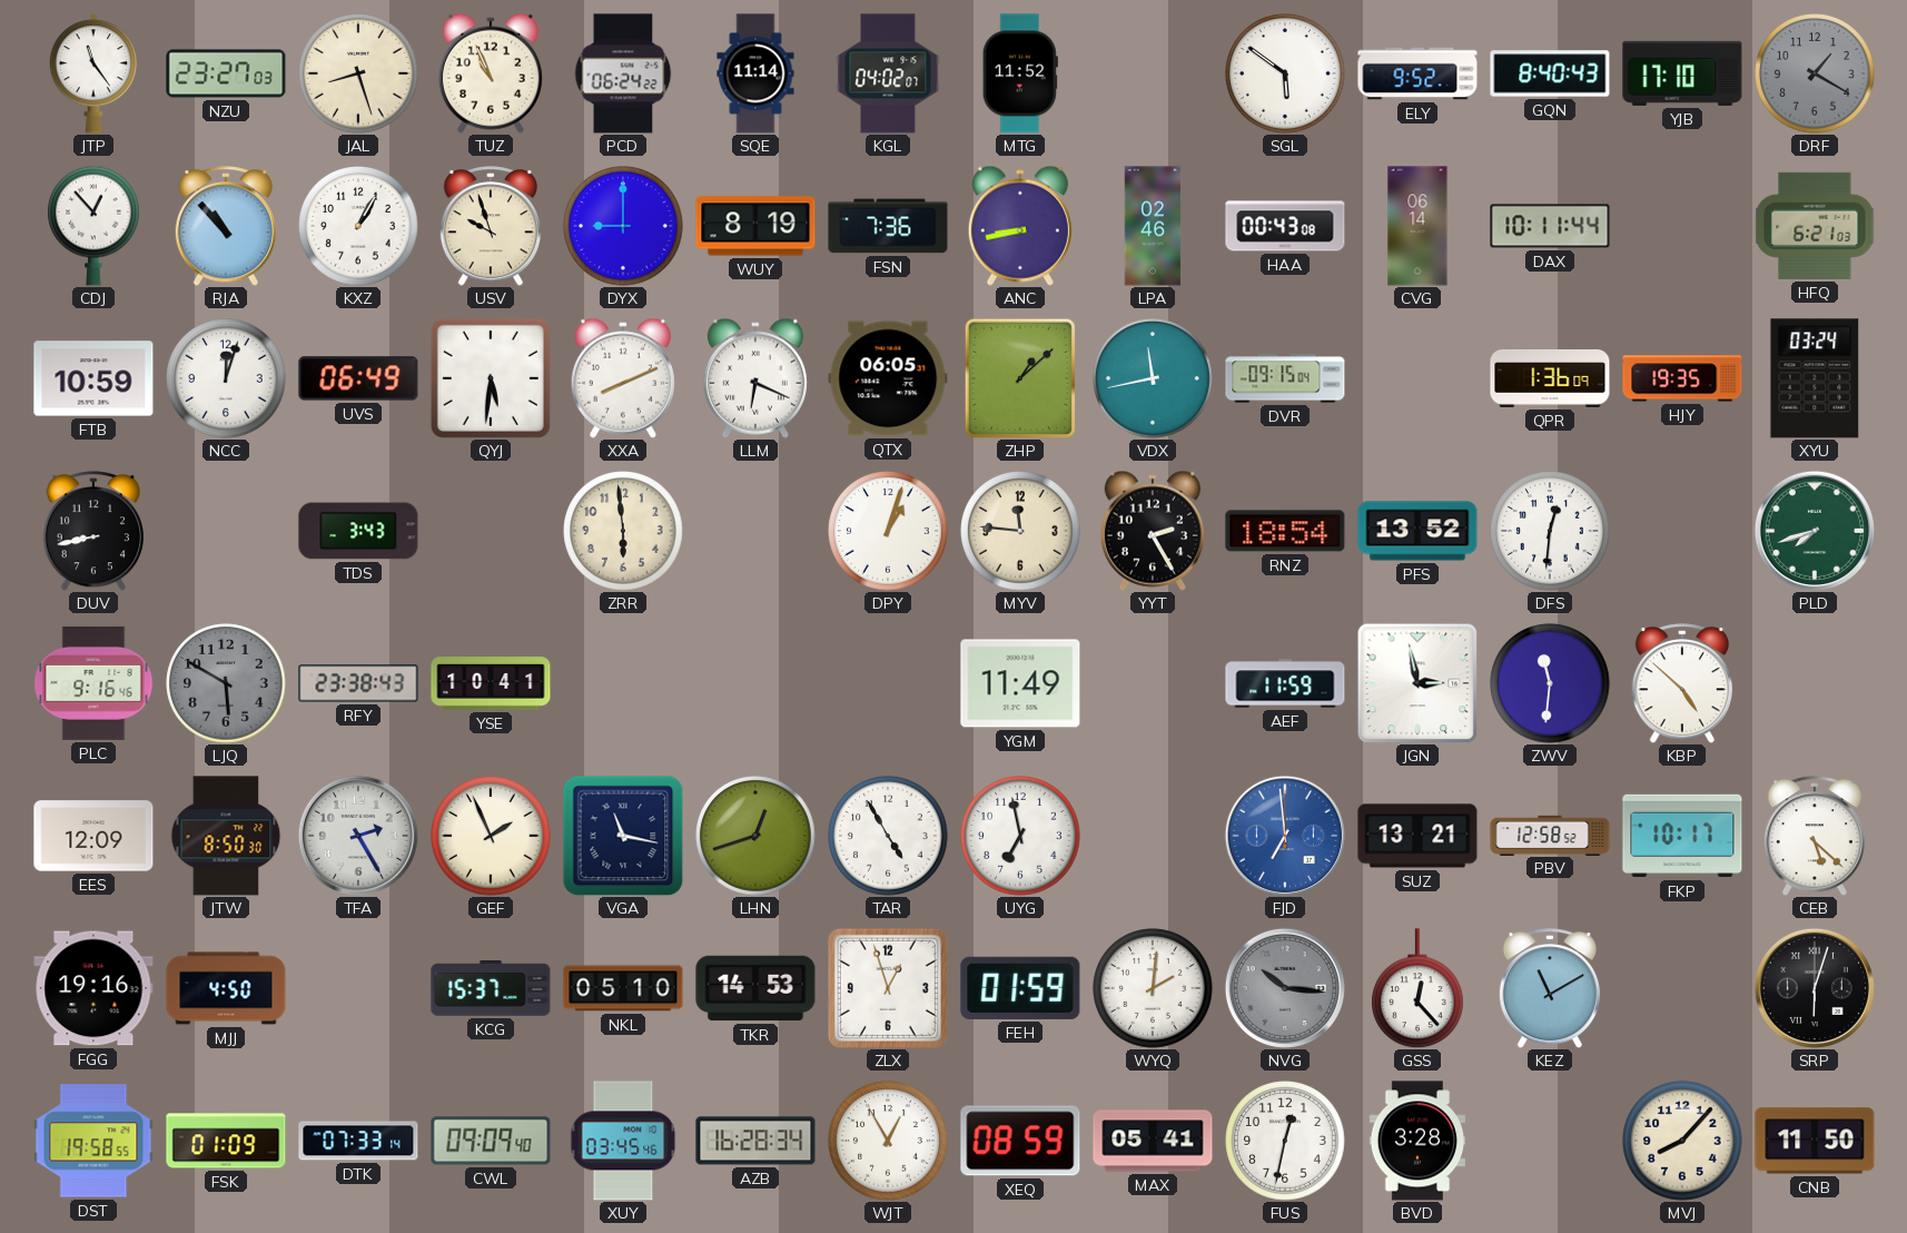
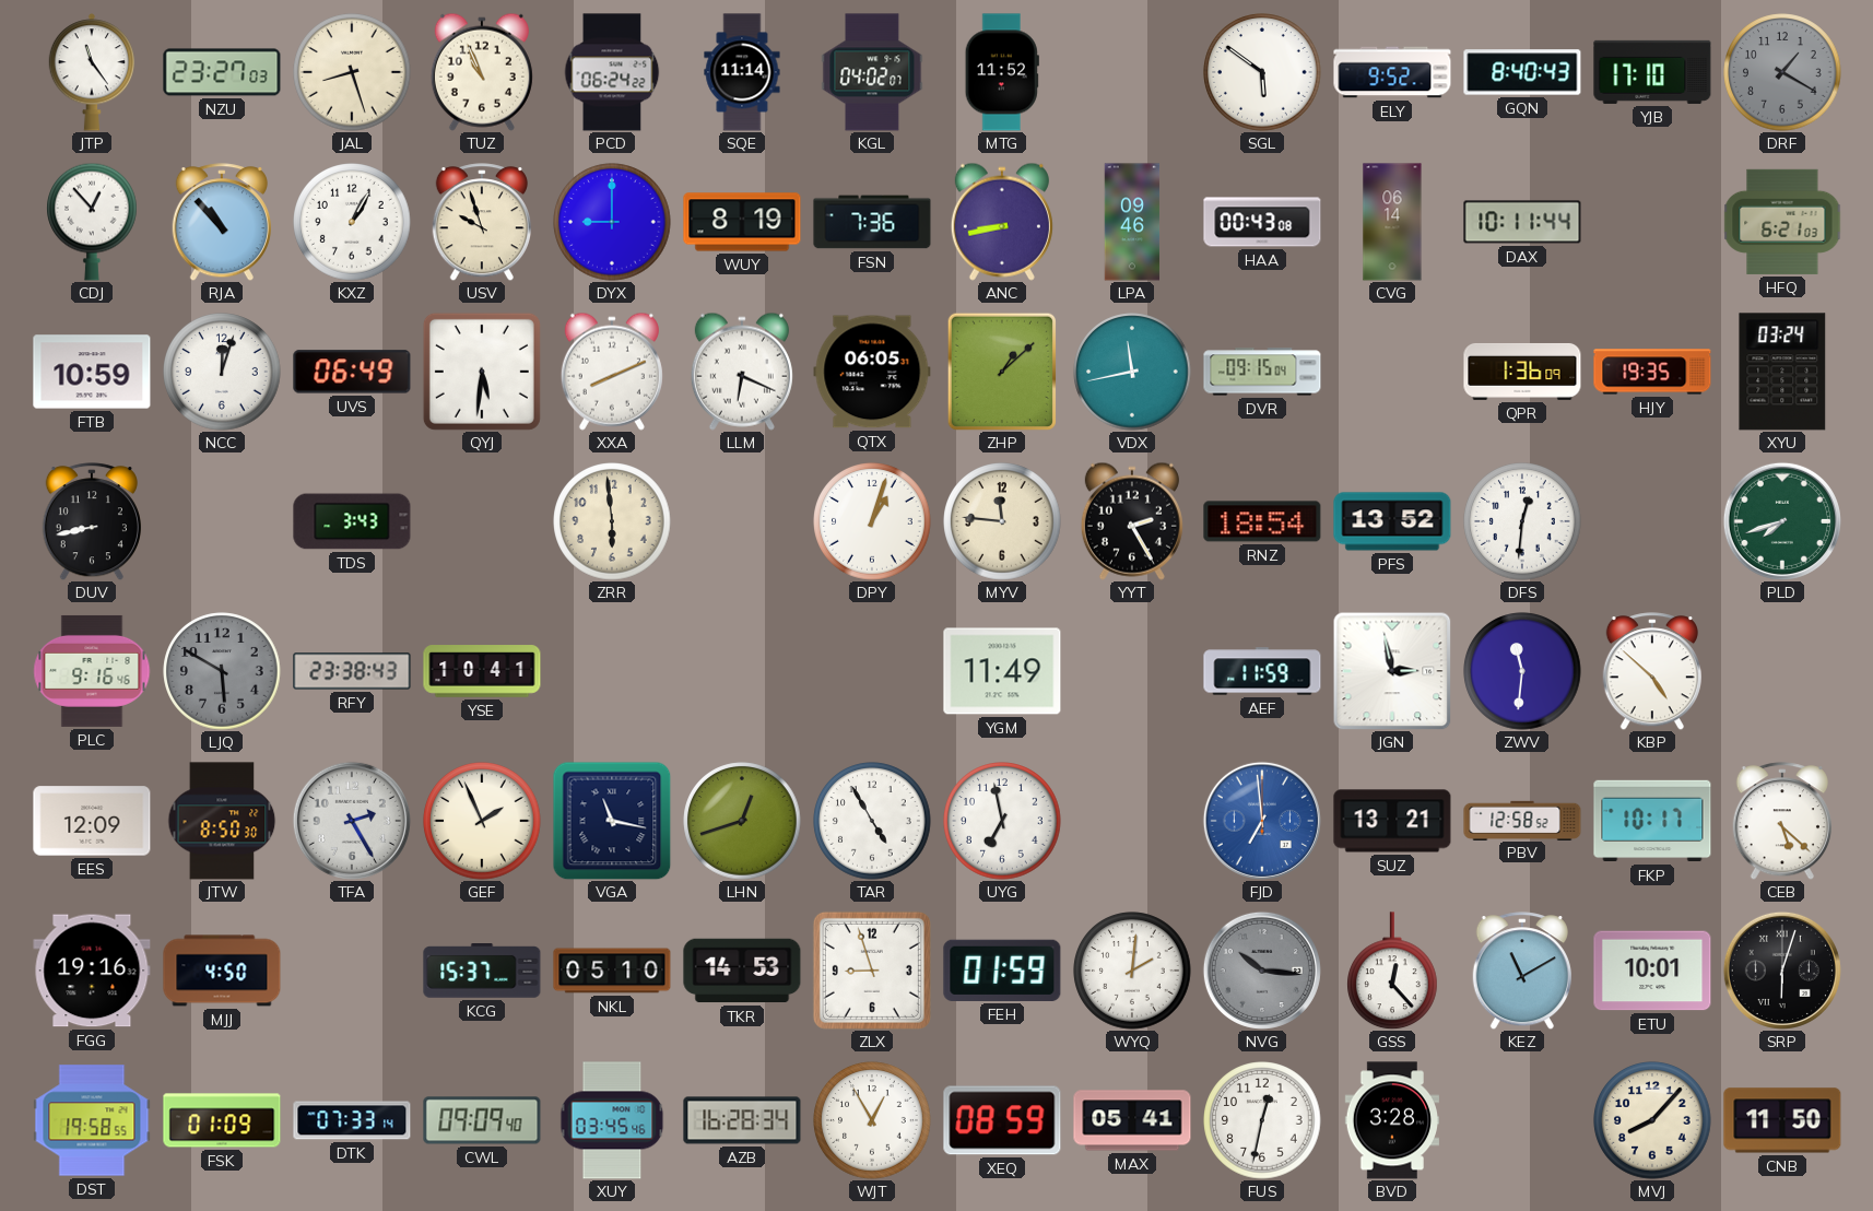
LPA: 02:46 -> 09:46 (1132, 222)
ZLX: 12:57 -> 8:57 (872, 971)
ETU: none -> 10:01 (1652, 971)
